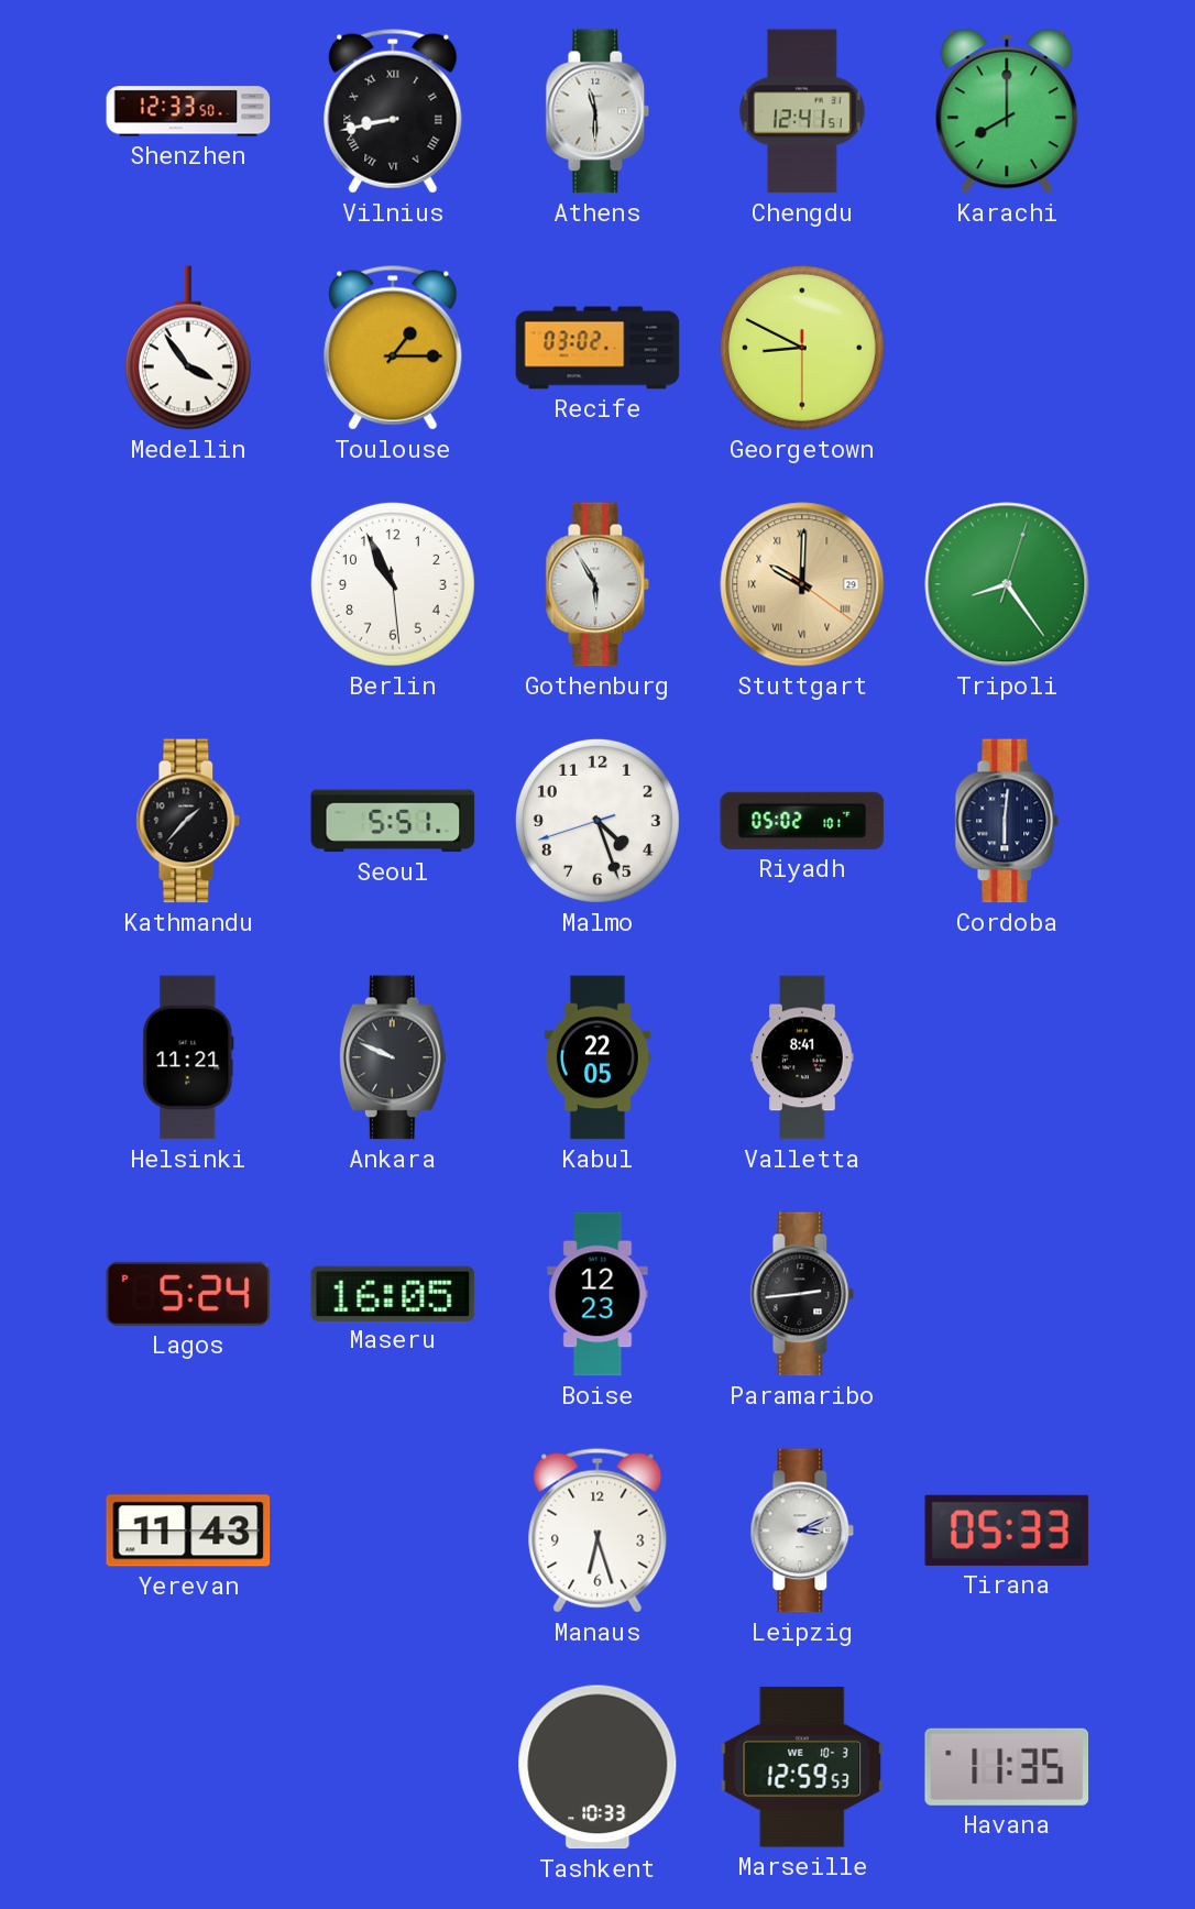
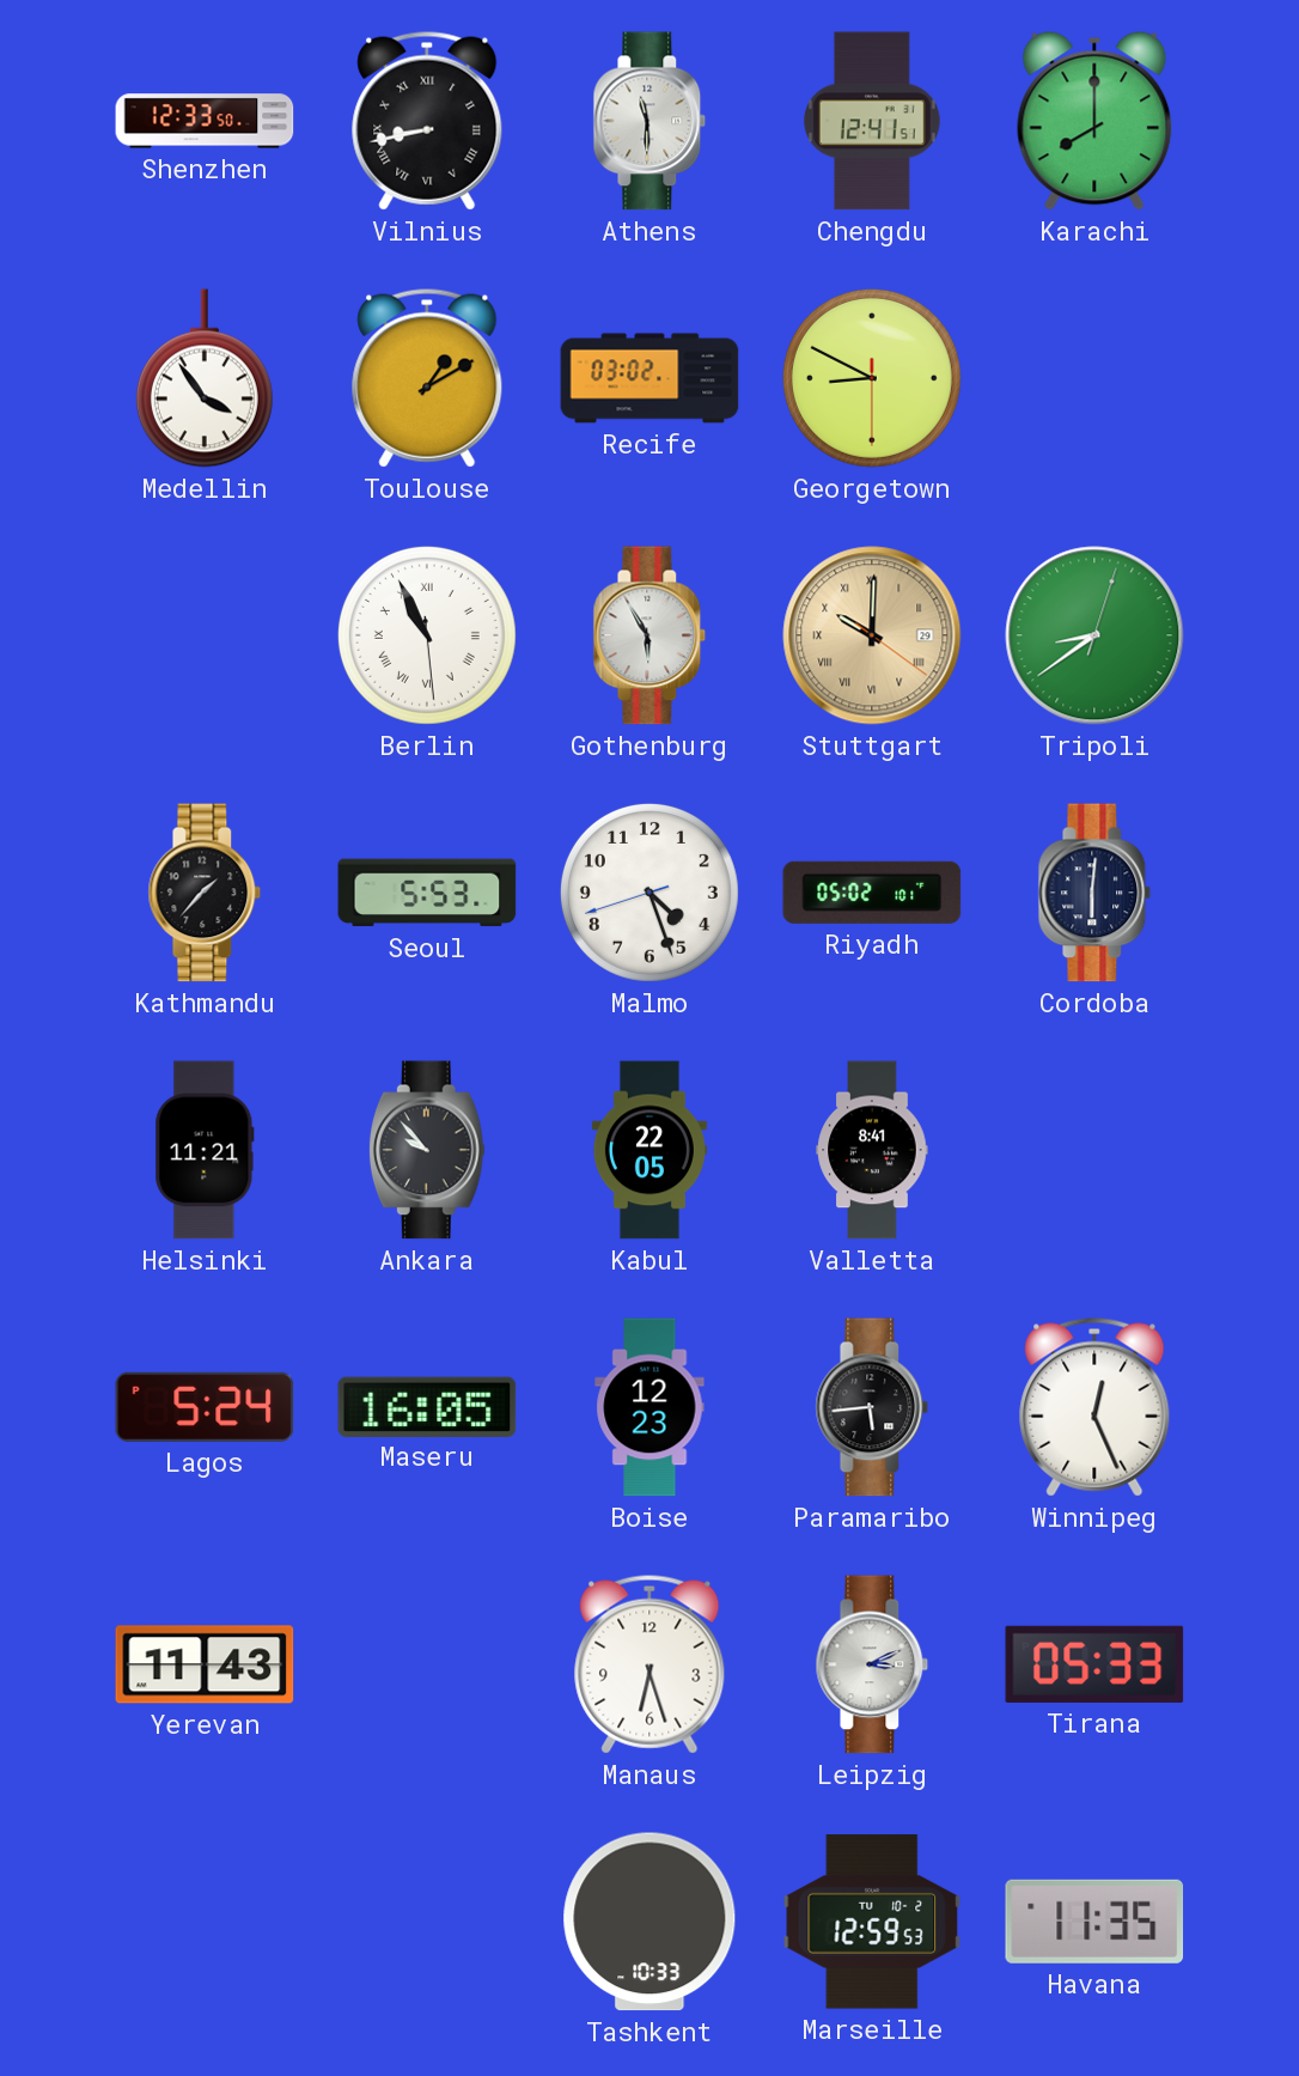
Toulouse: 1:15 -> 1:10 (427, 378)
Berlin numerals: Arabic -> Roman (427, 635)
Tripoli: 8:24 -> 8:39 (1094, 635)
Seoul: 5:51 -> 5:53 (427, 893)
Ankara: 9:49 -> 9:53 (427, 1150)
Paramaribo: 2:44 -> 5:44 (872, 1407)
Winnipeg: none -> 12:26 (1094, 1407)
Marseille date: WE 10-3 -> TU 10-2 (872, 1922)
